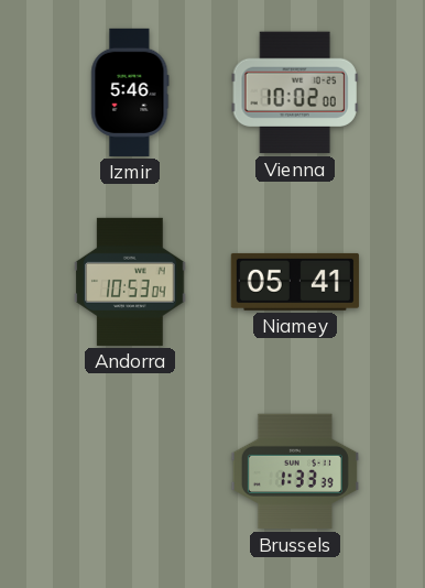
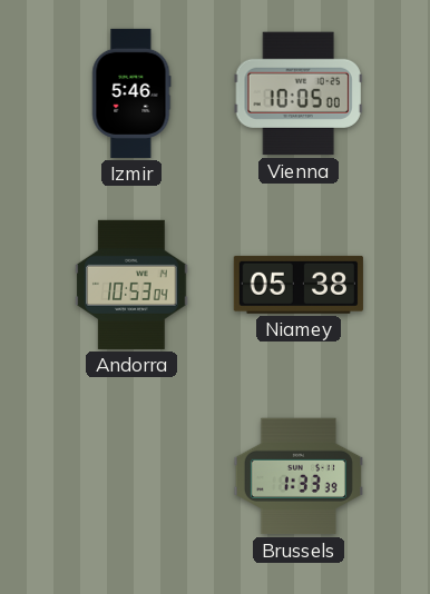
Vienna: 10:02 -> 10:05 (299, 93)
Niamey: 05:41 -> 05:38 (299, 285)
